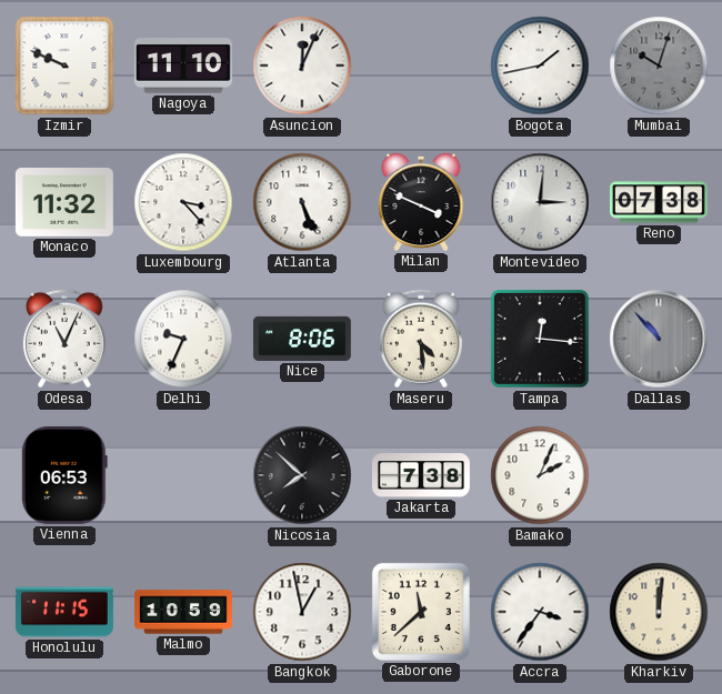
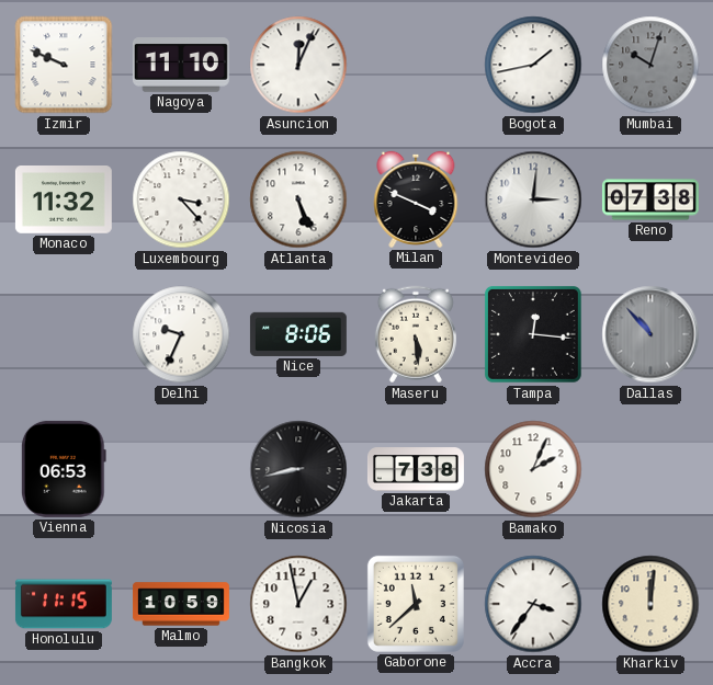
Odesa: 11:04 -> none (64, 339)
Maseru: 4:29 -> 5:29 (416, 334)
Nicosia: 7:52 -> 8:43 (298, 469)
